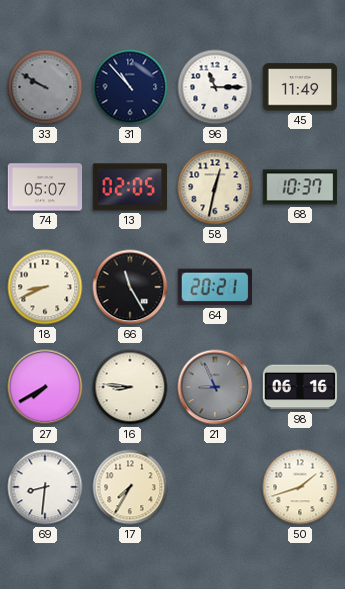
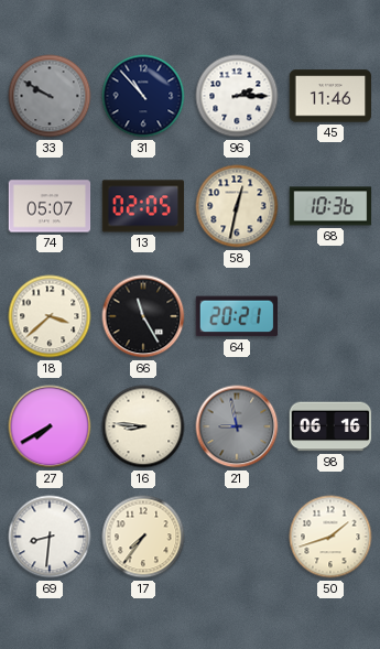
96: 11:15 -> 2:15 (237, 96)
45: 11:49 -> 11:46 (330, 96)
68: 10:37 -> 10:36 (330, 206)
18: 8:41 -> 3:38 (50, 316)
21: 8:56 -> 8:58 (237, 426)
17: 7:35 -> 7:36 (143, 537)
